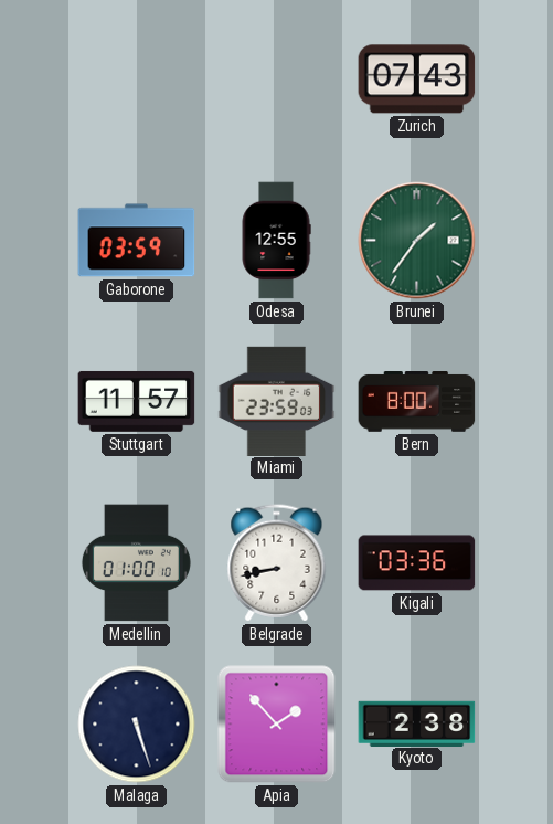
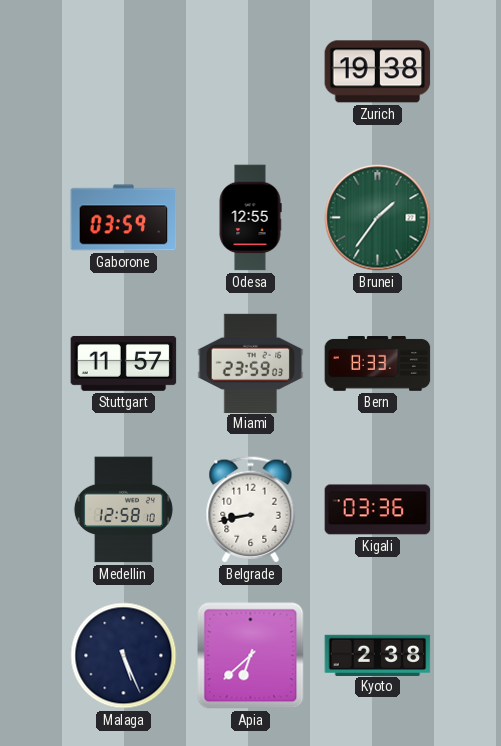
Zurich: 07:43 -> 19:38 (378, 72)
Bern: 8:00 -> 8:33 (378, 364)
Medellin: 01:00 -> 12:58 (123, 510)
Malaga: 5:27 -> 5:26 (124, 656)
Apia: 1:53 -> 6:38 (251, 656)
